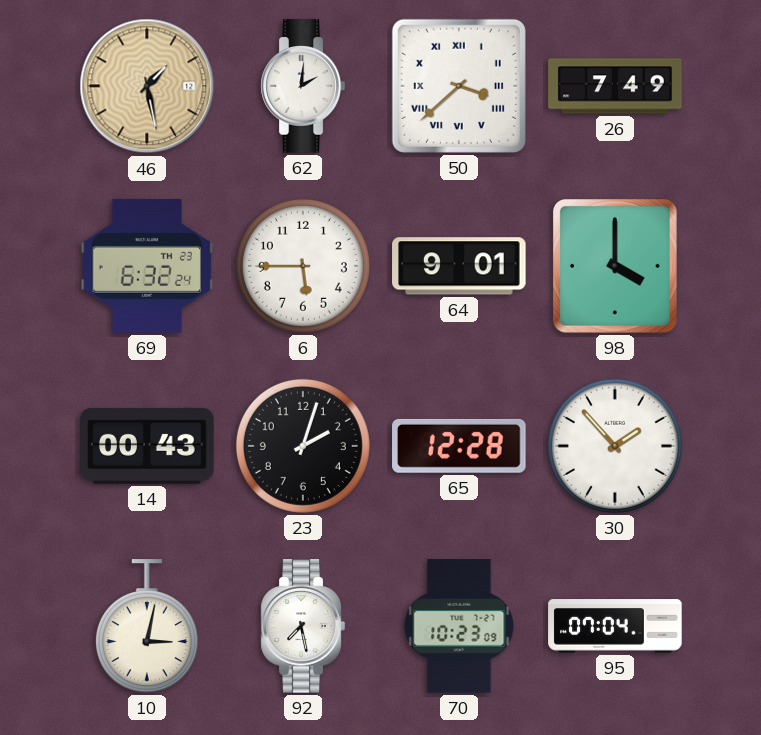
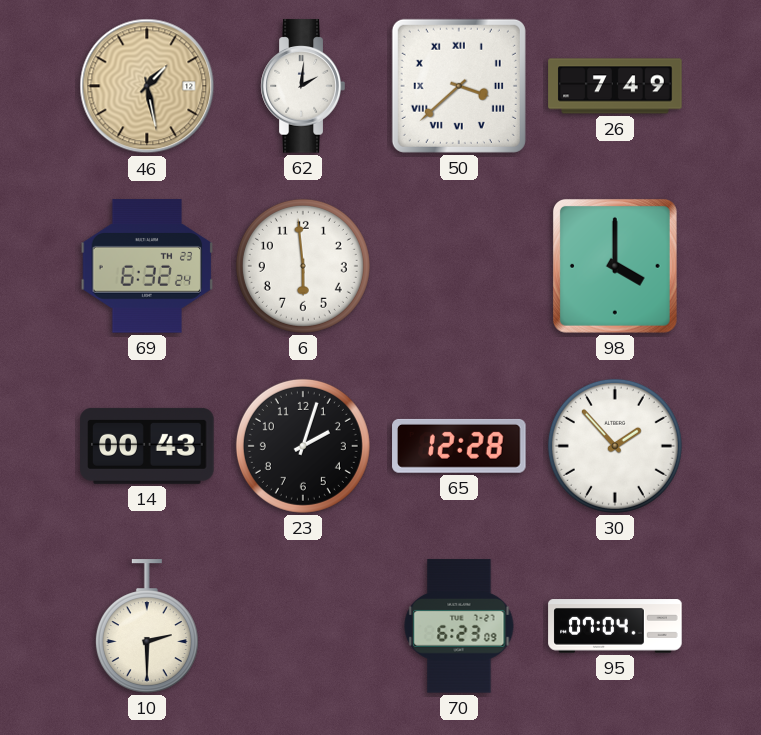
6: 5:45 -> 5:59 (303, 266)
64: 9:01 -> none (459, 266)
10: 3:02 -> 2:30 (147, 626)
92: 7:28 -> none (303, 626)
70: 10:23 -> 6:23 (459, 626)
